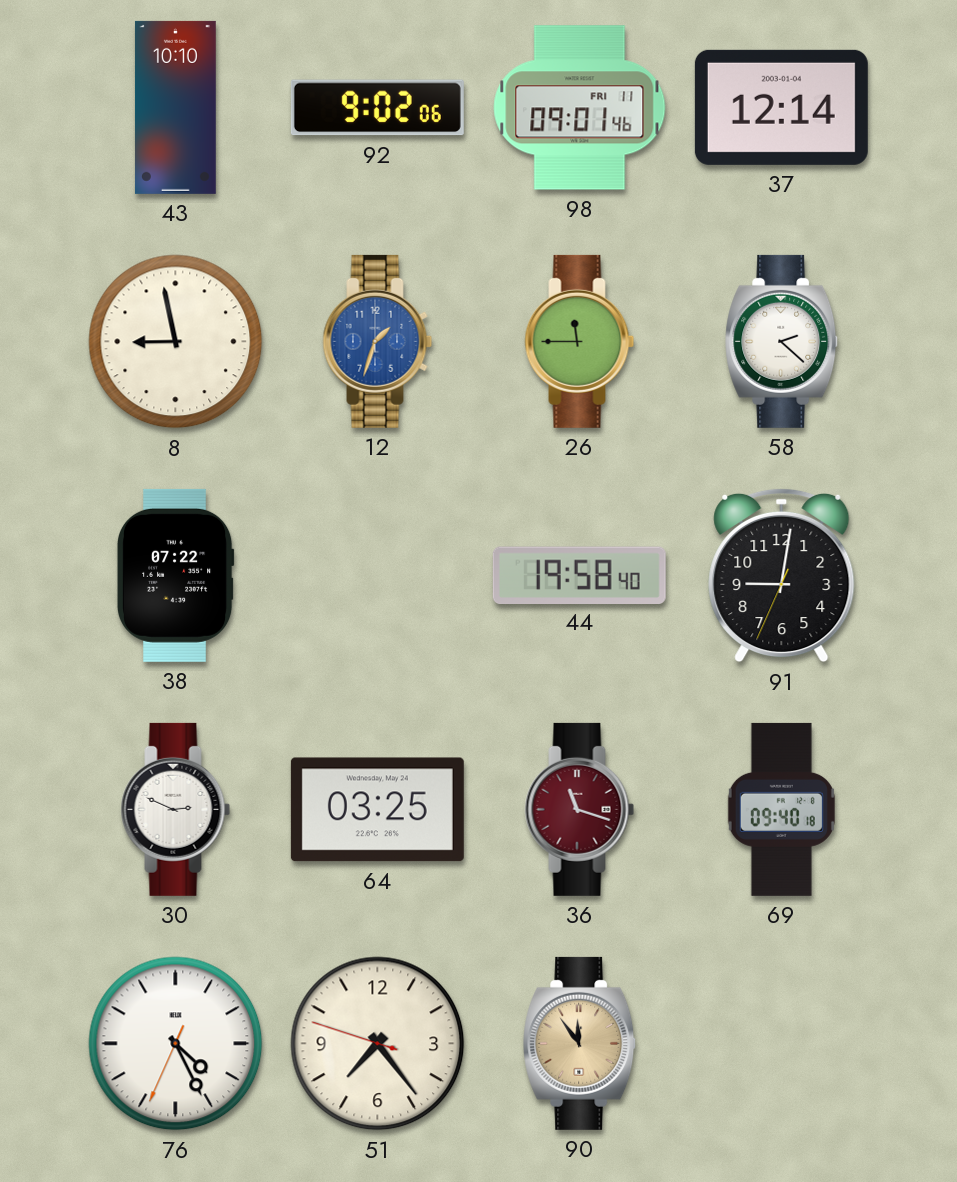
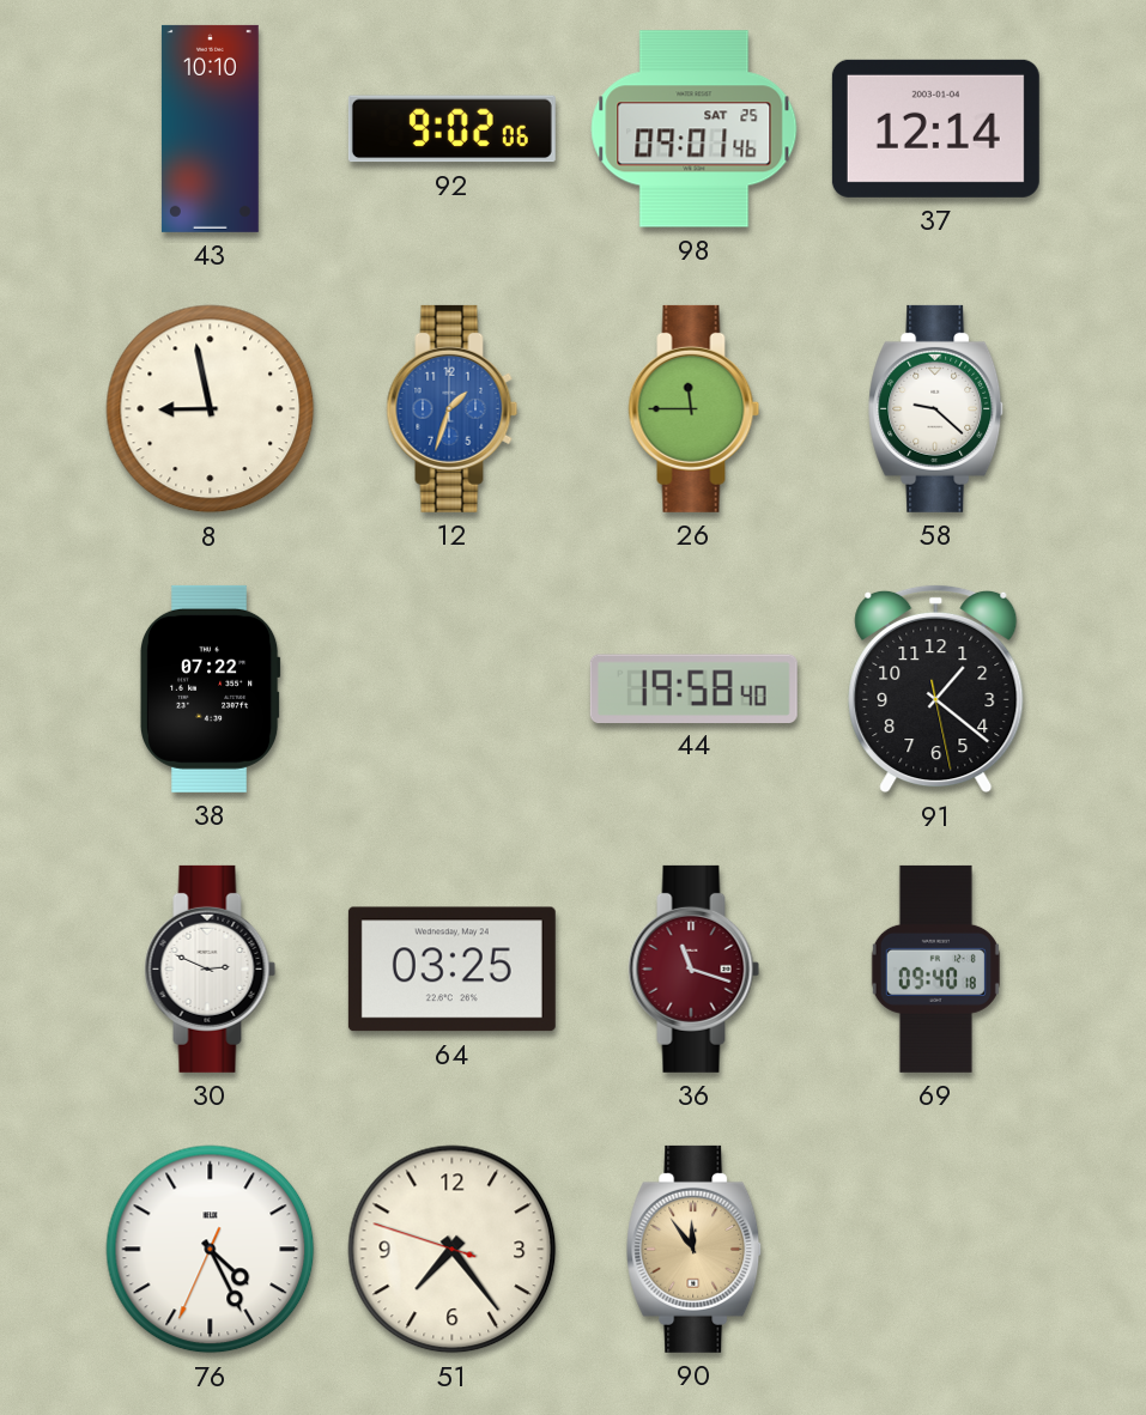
98 date: FRI 11 -> SAT 25 (695, 129)
58: 2:22 -> 9:22 (936, 408)
91: 9:01 -> 1:21 (936, 688)
